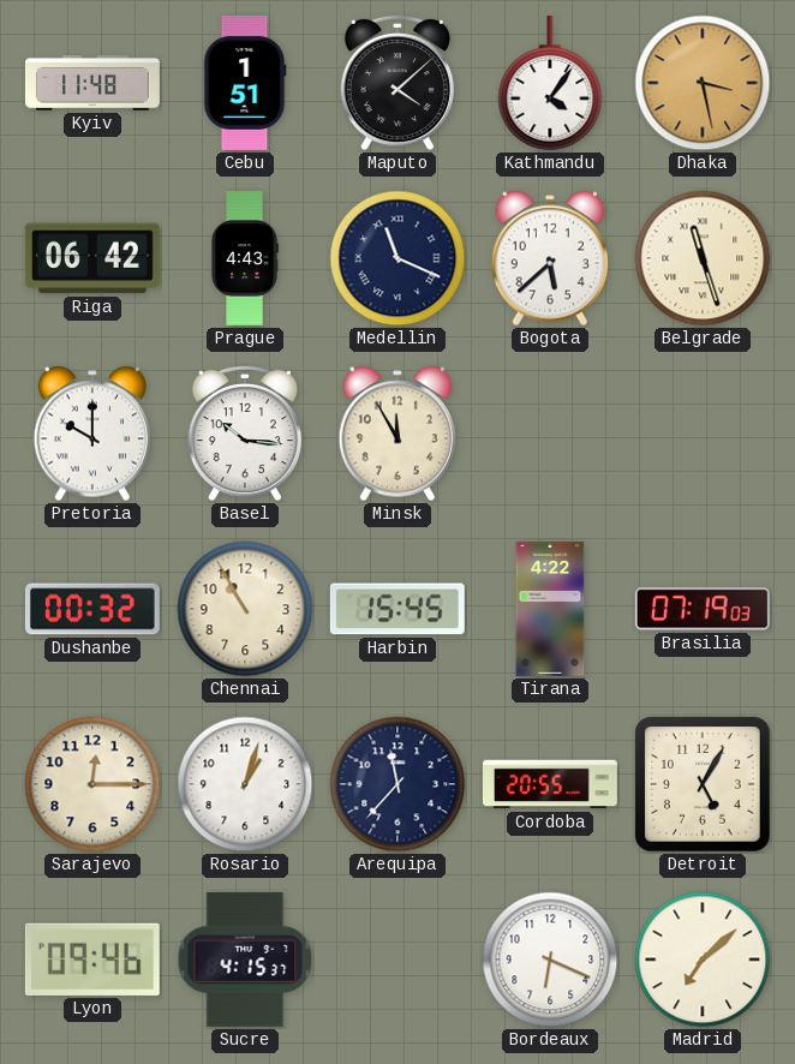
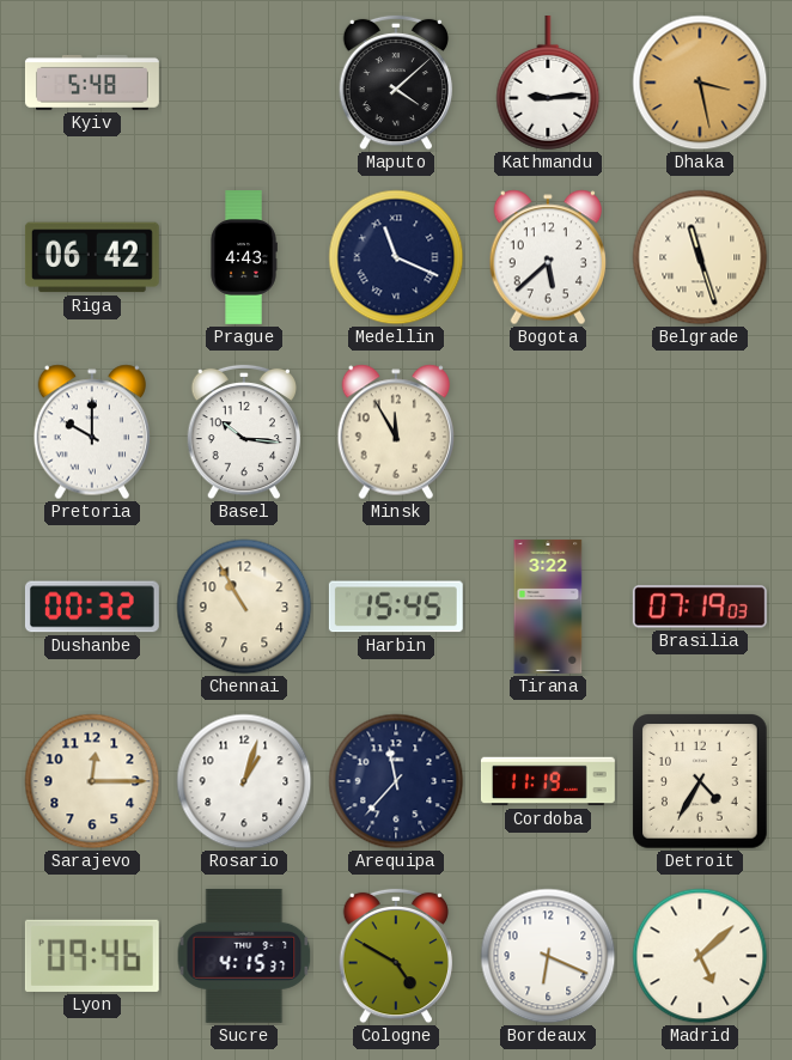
Kyiv: 11:48 -> 5:48 (92, 83)
Cebu: 1:51 -> none (245, 83)
Kathmandu: 4:06 -> 9:14 (548, 83)
Tirana: 4:22 -> 3:22 (548, 607)
Cordoba: 20:55 -> 11:19 (548, 781)
Detroit: 5:05 -> 4:35 (701, 782)
Cologne: none -> 4:50 (396, 956)
Madrid: 7:08 -> 5:08 (700, 956)
